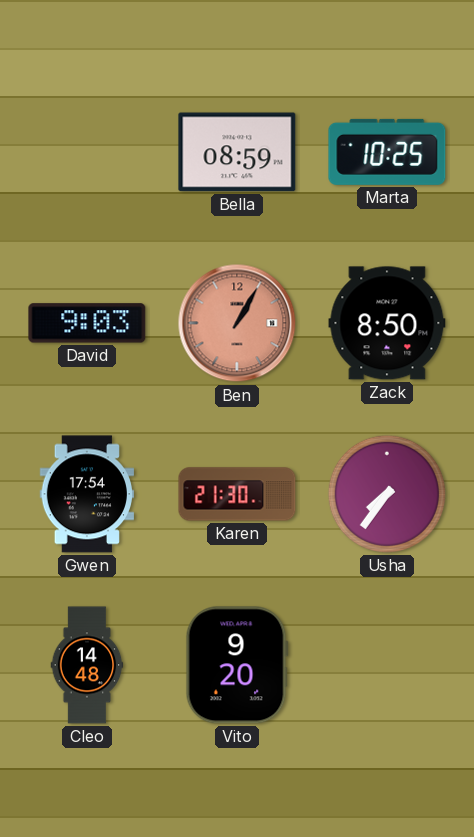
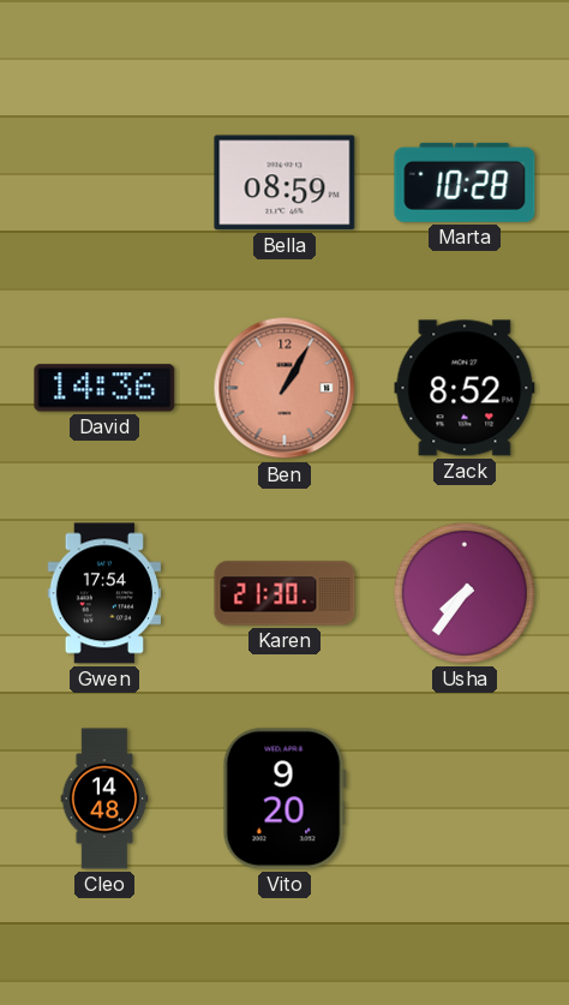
Marta: 10:25 -> 10:28 (465, 183)
David: 9:03 -> 14:36 (104, 388)
Zack: 8:50 -> 8:52 (465, 388)
